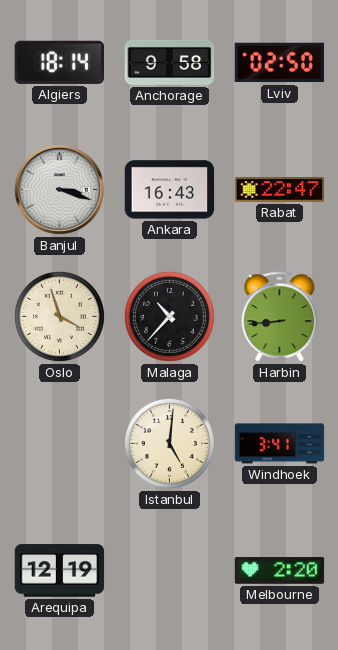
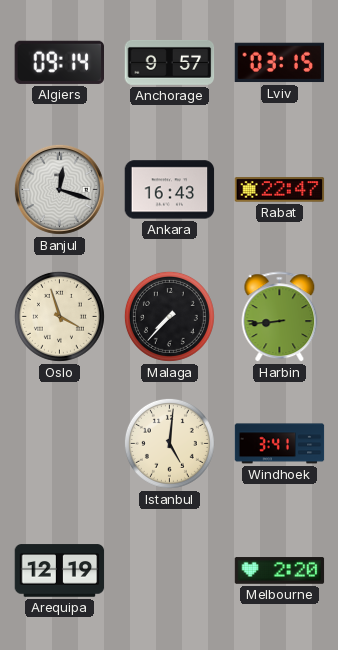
Algiers: 18:14 -> 09:14 (59, 62)
Anchorage: 9:58 -> 9:57 (170, 62)
Lviv: 02:50 -> 03:15 (280, 63)
Banjul: 3:18 -> 12:18 (59, 189)
Malaga: 10:37 -> 7:37 (169, 316)
